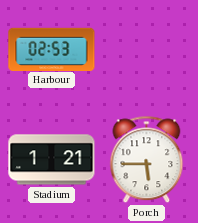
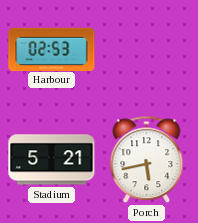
Stadium: 1:21 -> 5:21 (52, 160)
Porch: 5:45 -> 5:43 (147, 160)
